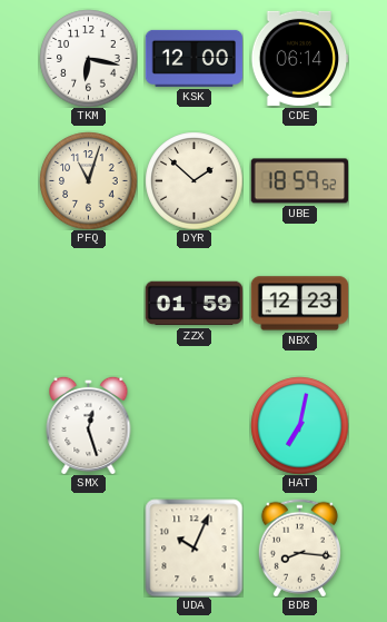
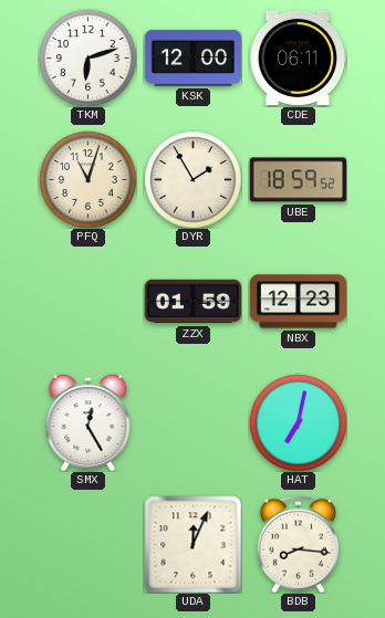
TKM: 6:17 -> 6:12 (87, 57)
CDE: 06:14 -> 06:11 (298, 57)
DYR: 1:52 -> 1:55 (192, 179)
SMX: 12:27 -> 12:25 (89, 422)
UDA: 10:04 -> 12:04 (192, 544)
